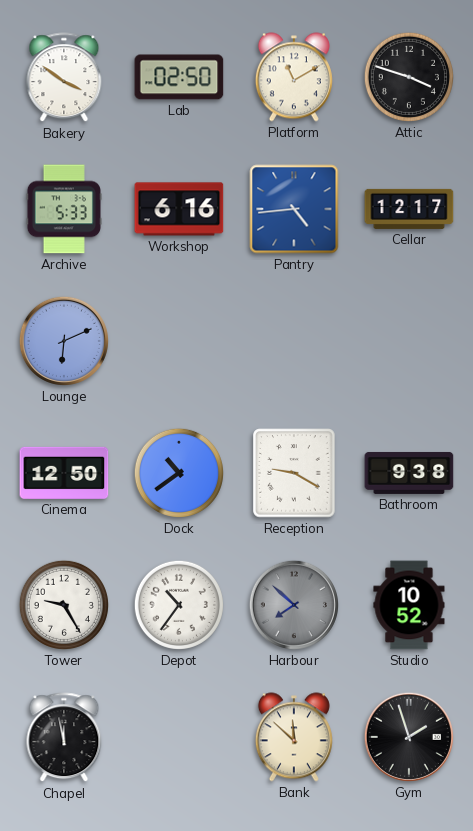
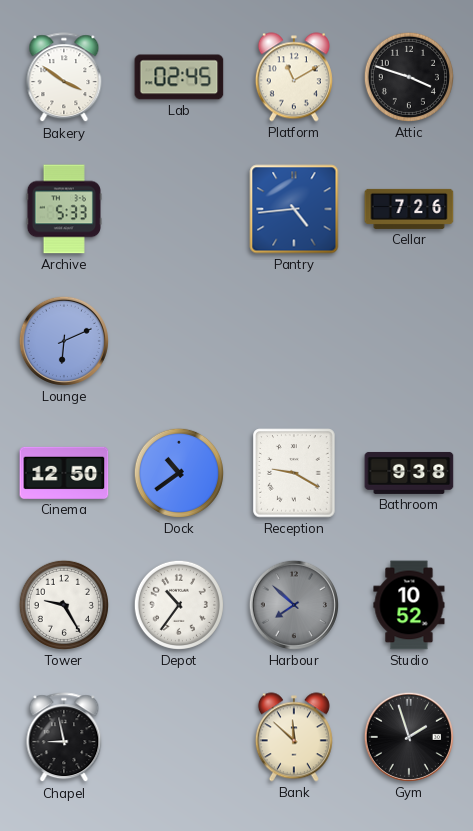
Lab: 02:50 -> 02:45 (179, 77)
Workshop: 6:16 -> none (179, 209)
Cellar: 12:17 -> 7:26 (409, 209)
Chapel: 11:58 -> 8:58 (64, 738)
